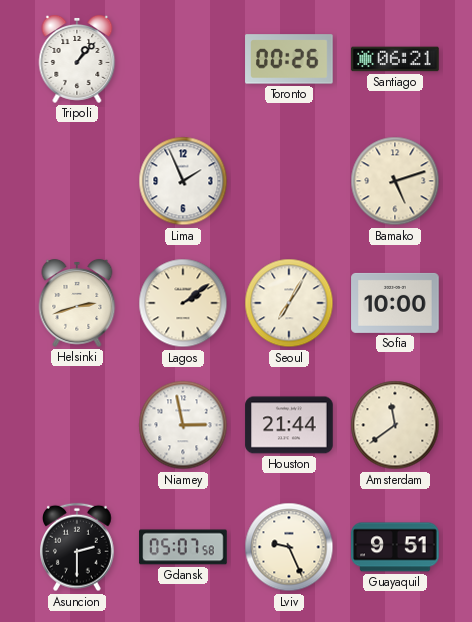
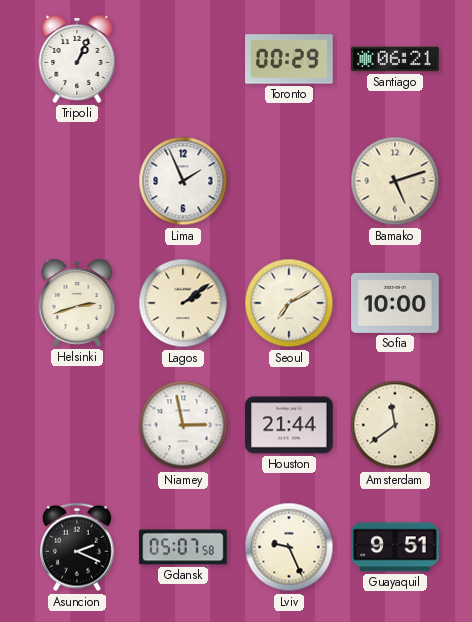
Tripoli: 1:07 -> 1:04 (77, 59)
Toronto: 00:26 -> 00:29 (289, 59)
Seoul: 7:05 -> 7:10 (289, 303)
Asuncion: 2:30 -> 2:19 (78, 547)
